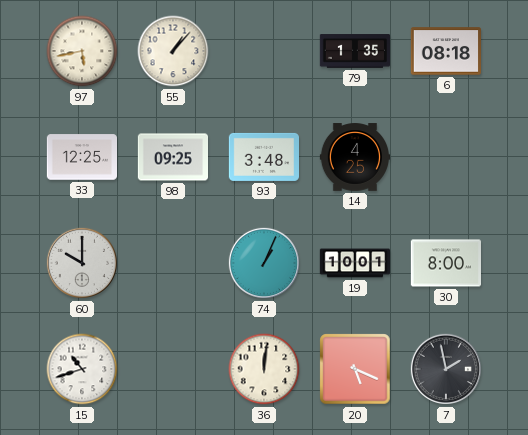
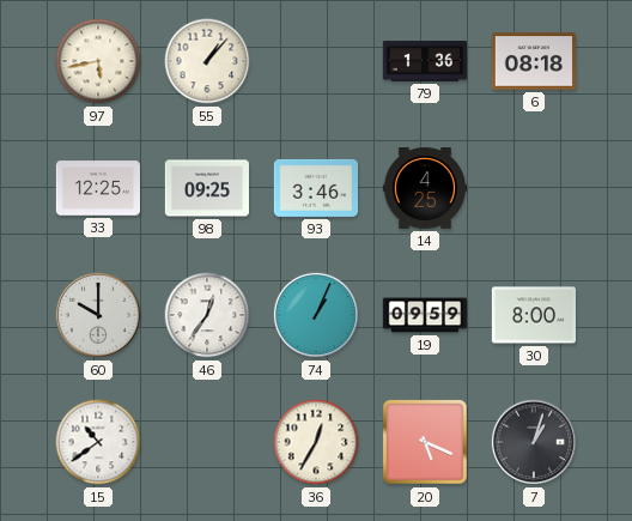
79: 1:35 -> 1:36 (424, 61)
93: 3:48 -> 3:46 (315, 188)
46: none -> 12:36 (207, 315)
19: 10:01 -> 09:59 (425, 315)
15: 10:42 -> 10:39 (98, 442)
36: 12:01 -> 12:35 (316, 442)
7: 1:58 -> 1:03 (534, 442)
